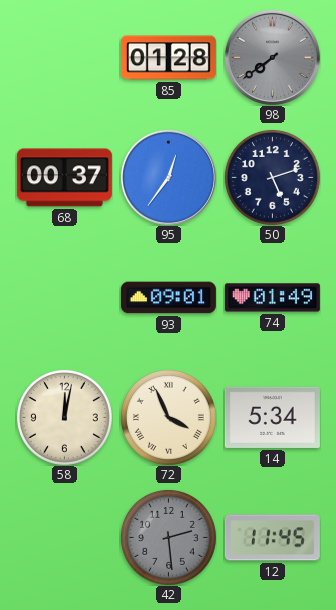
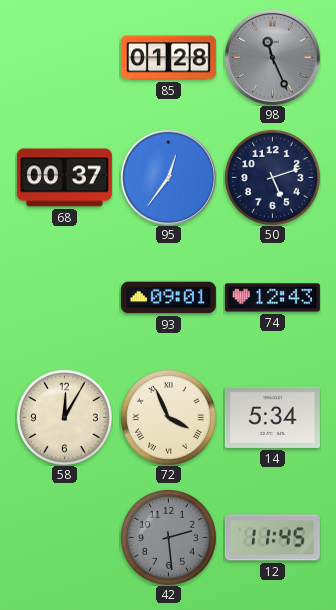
98: 7:39 -> 11:26 (272, 57)
74: 01:49 -> 12:43 (272, 298)
58: 12:02 -> 12:05 (64, 417)
